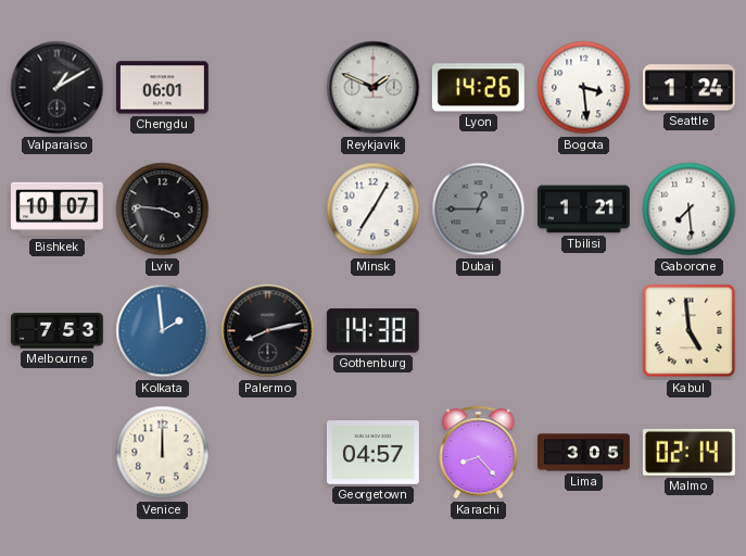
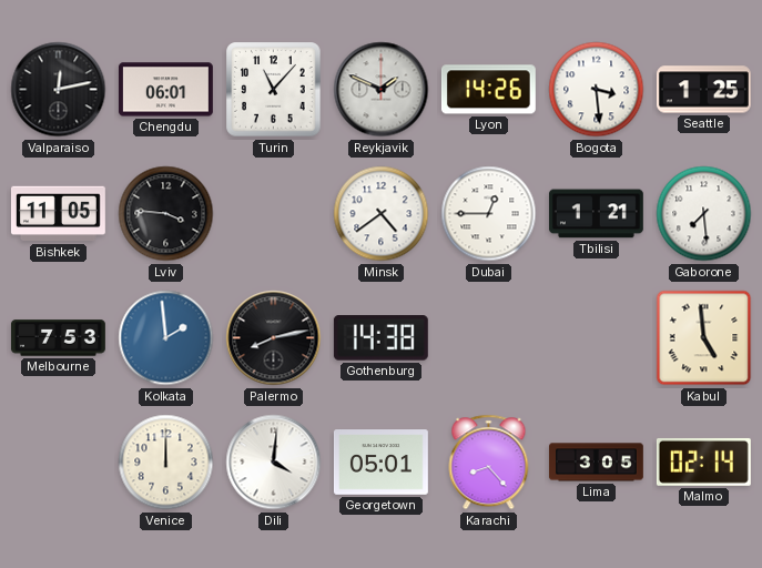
Valparaiso: 1:10 -> 12:13 (59, 90)
Turin: none -> 11:07 (274, 90)
Seattle: 1:24 -> 1:25 (703, 90)
Bishkek: 10:07 -> 11:05 (58, 214)
Minsk: 7:05 -> 4:39 (382, 214)
Dubai dial: grey -> white (489, 214)
Dili: none -> 4:01 (274, 463)
Georgetown: 04:57 -> 05:01 (380, 463)
